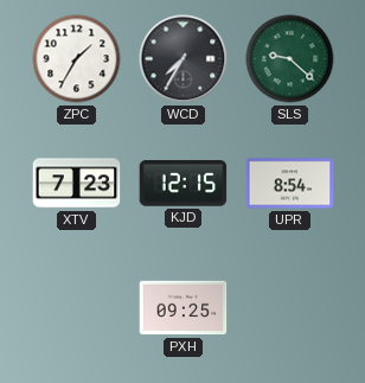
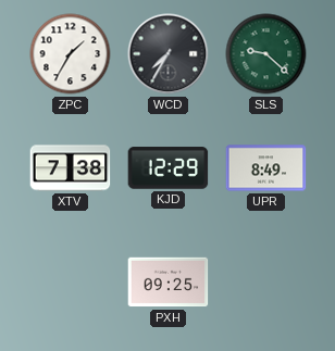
XTV: 7:23 -> 7:38 (71, 168)
KJD: 12:15 -> 12:29 (169, 168)
UPR: 8:54 -> 8:49 (266, 168)
